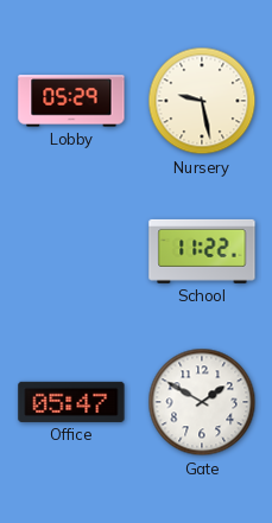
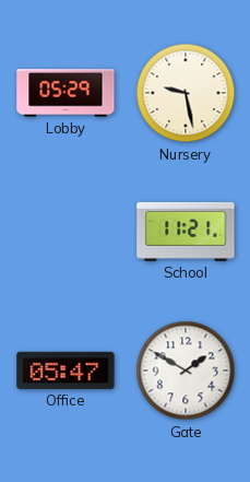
School: 11:22 -> 11:21 (186, 232)
